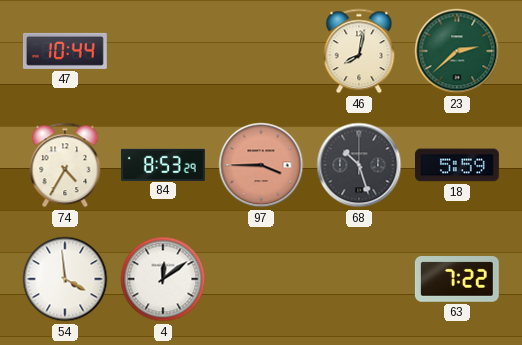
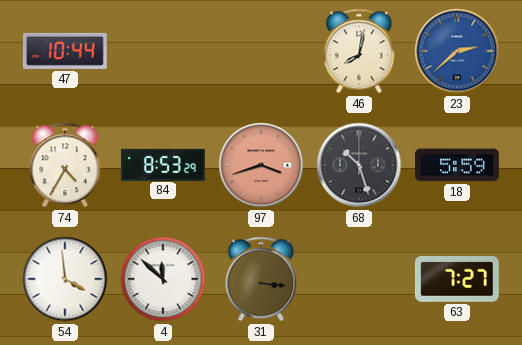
23 dial: green -> blue (457, 51)
97: 3:45 -> 3:42 (261, 165)
4: 12:09 -> 11:52 (163, 279)
31: none -> 3:16 (261, 279)
63: 7:22 -> 7:27 (457, 280)
